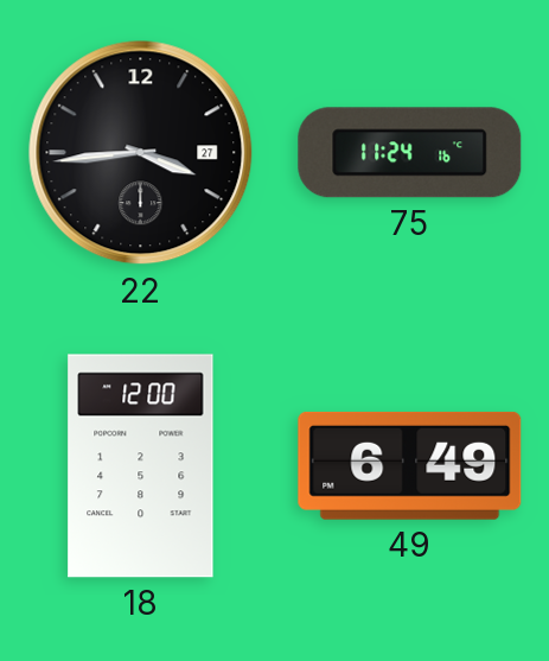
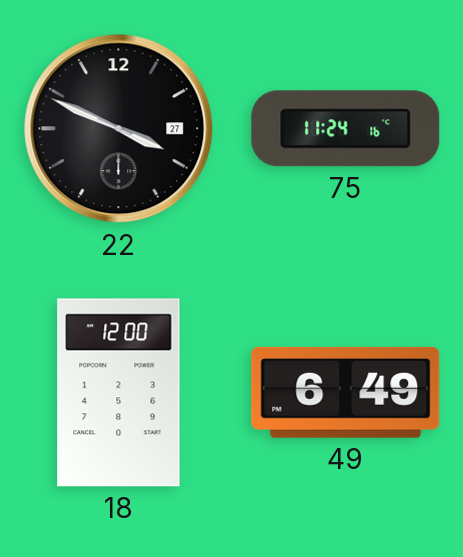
22: 3:44 -> 3:49 (119, 129)
